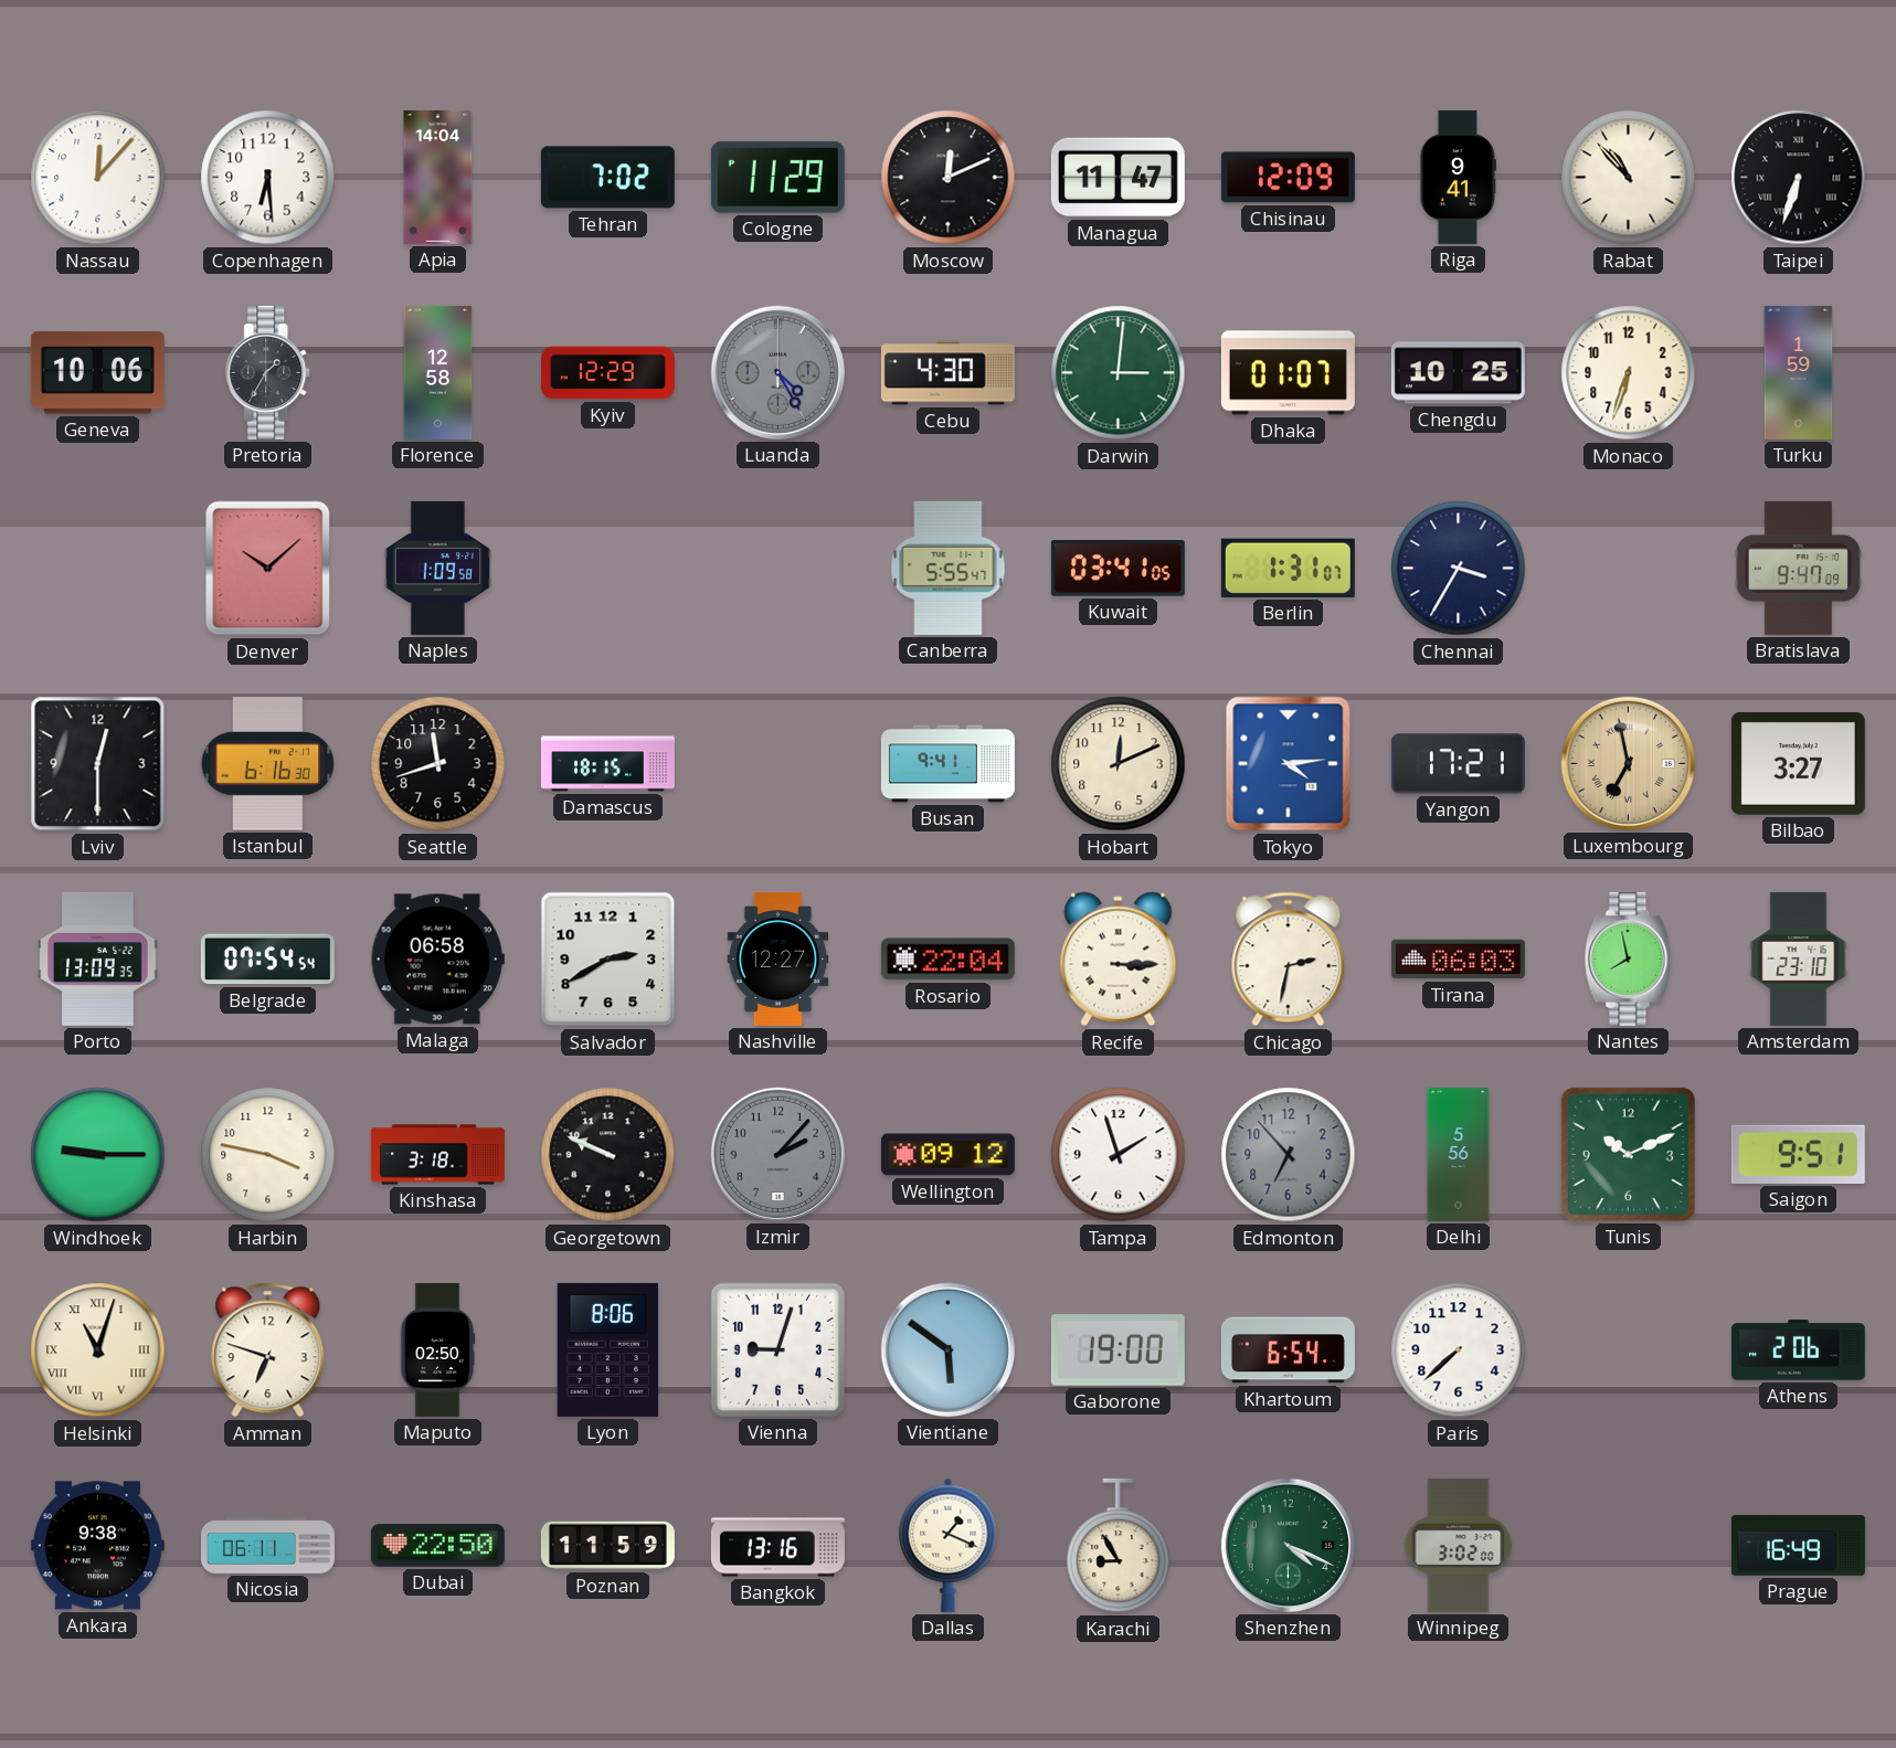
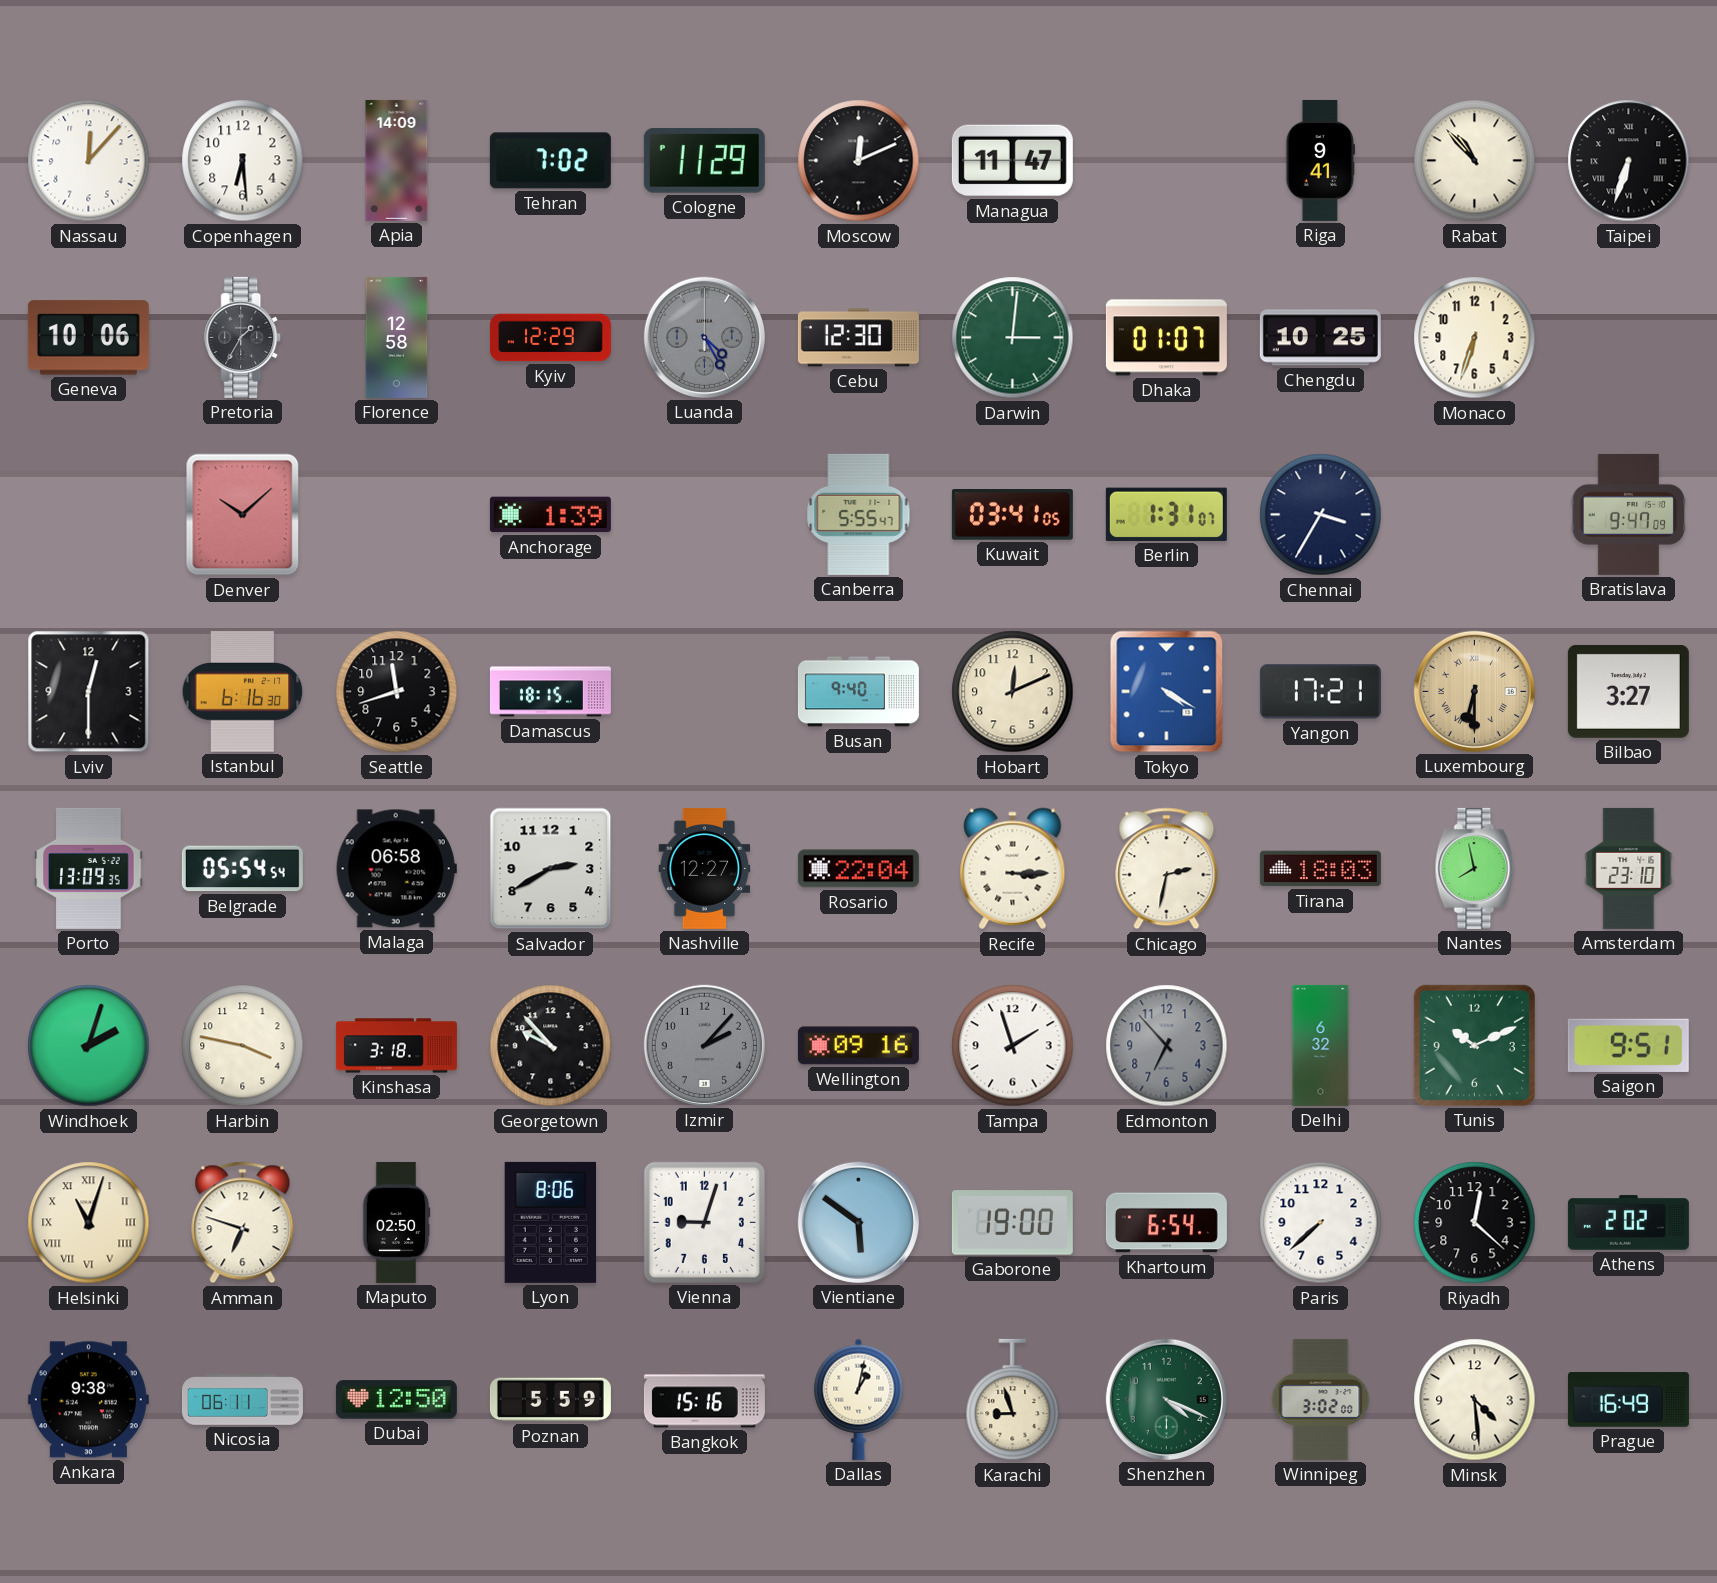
Apia: 14:04 -> 14:09 (397, 160)
Chisinau: 12:09 -> none (1288, 178)
Cebu: 4:30 -> 12:30 (858, 338)
Turku: 1:59 -> none (1799, 372)
Naples: 1:09 -> none (437, 568)
Anchorage: none -> 1:39 (550, 515)
Busan: 9:41 -> 9:40 (858, 692)
Tokyo: 4:14 -> 4:20 (1167, 692)
Luxembourg: 6:58 -> 6:30 (1474, 691)
Belgrade: 07:54 -> 05:54 (242, 869)
Tirana: 06:03 -> 18:03 (1320, 869)
Windhoek: 9:15 -> 2:03 (89, 1046)
Georgetown: 9:49 -> 9:53 (551, 1046)
Wellington: 09:12 -> 09:16 (858, 1046)
Delhi: 5:56 -> 6:32 (1321, 1045)
Riyadh: none -> 12:22 (1475, 1223)
Athens: 2:06 -> 2:02 (1628, 1223)
Dubai: 22:50 -> 12:50 (396, 1400)
Poznan: 11:59 -> 5:59 (550, 1400)
Bangkok: 13:16 -> 15:16 (704, 1400)
Dallas: 1:19 -> 1:02 (859, 1399)
Karachi: 8:55 -> 8:57 (1013, 1400)
Minsk: none -> 4:29 (1475, 1400)
